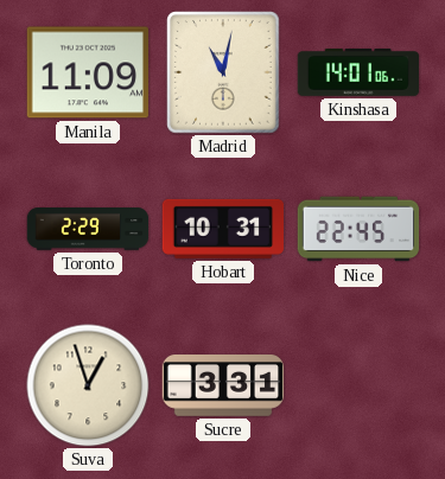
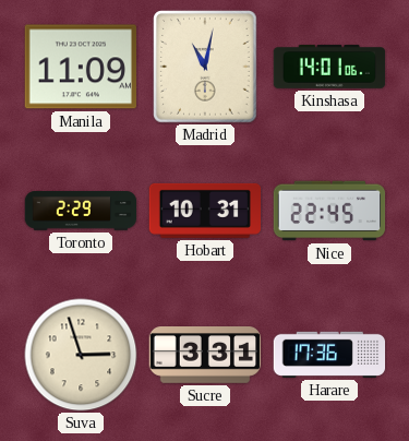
Suva: 12:57 -> 2:57 (81, 355)
Harare: none -> 17:36 (329, 355)
